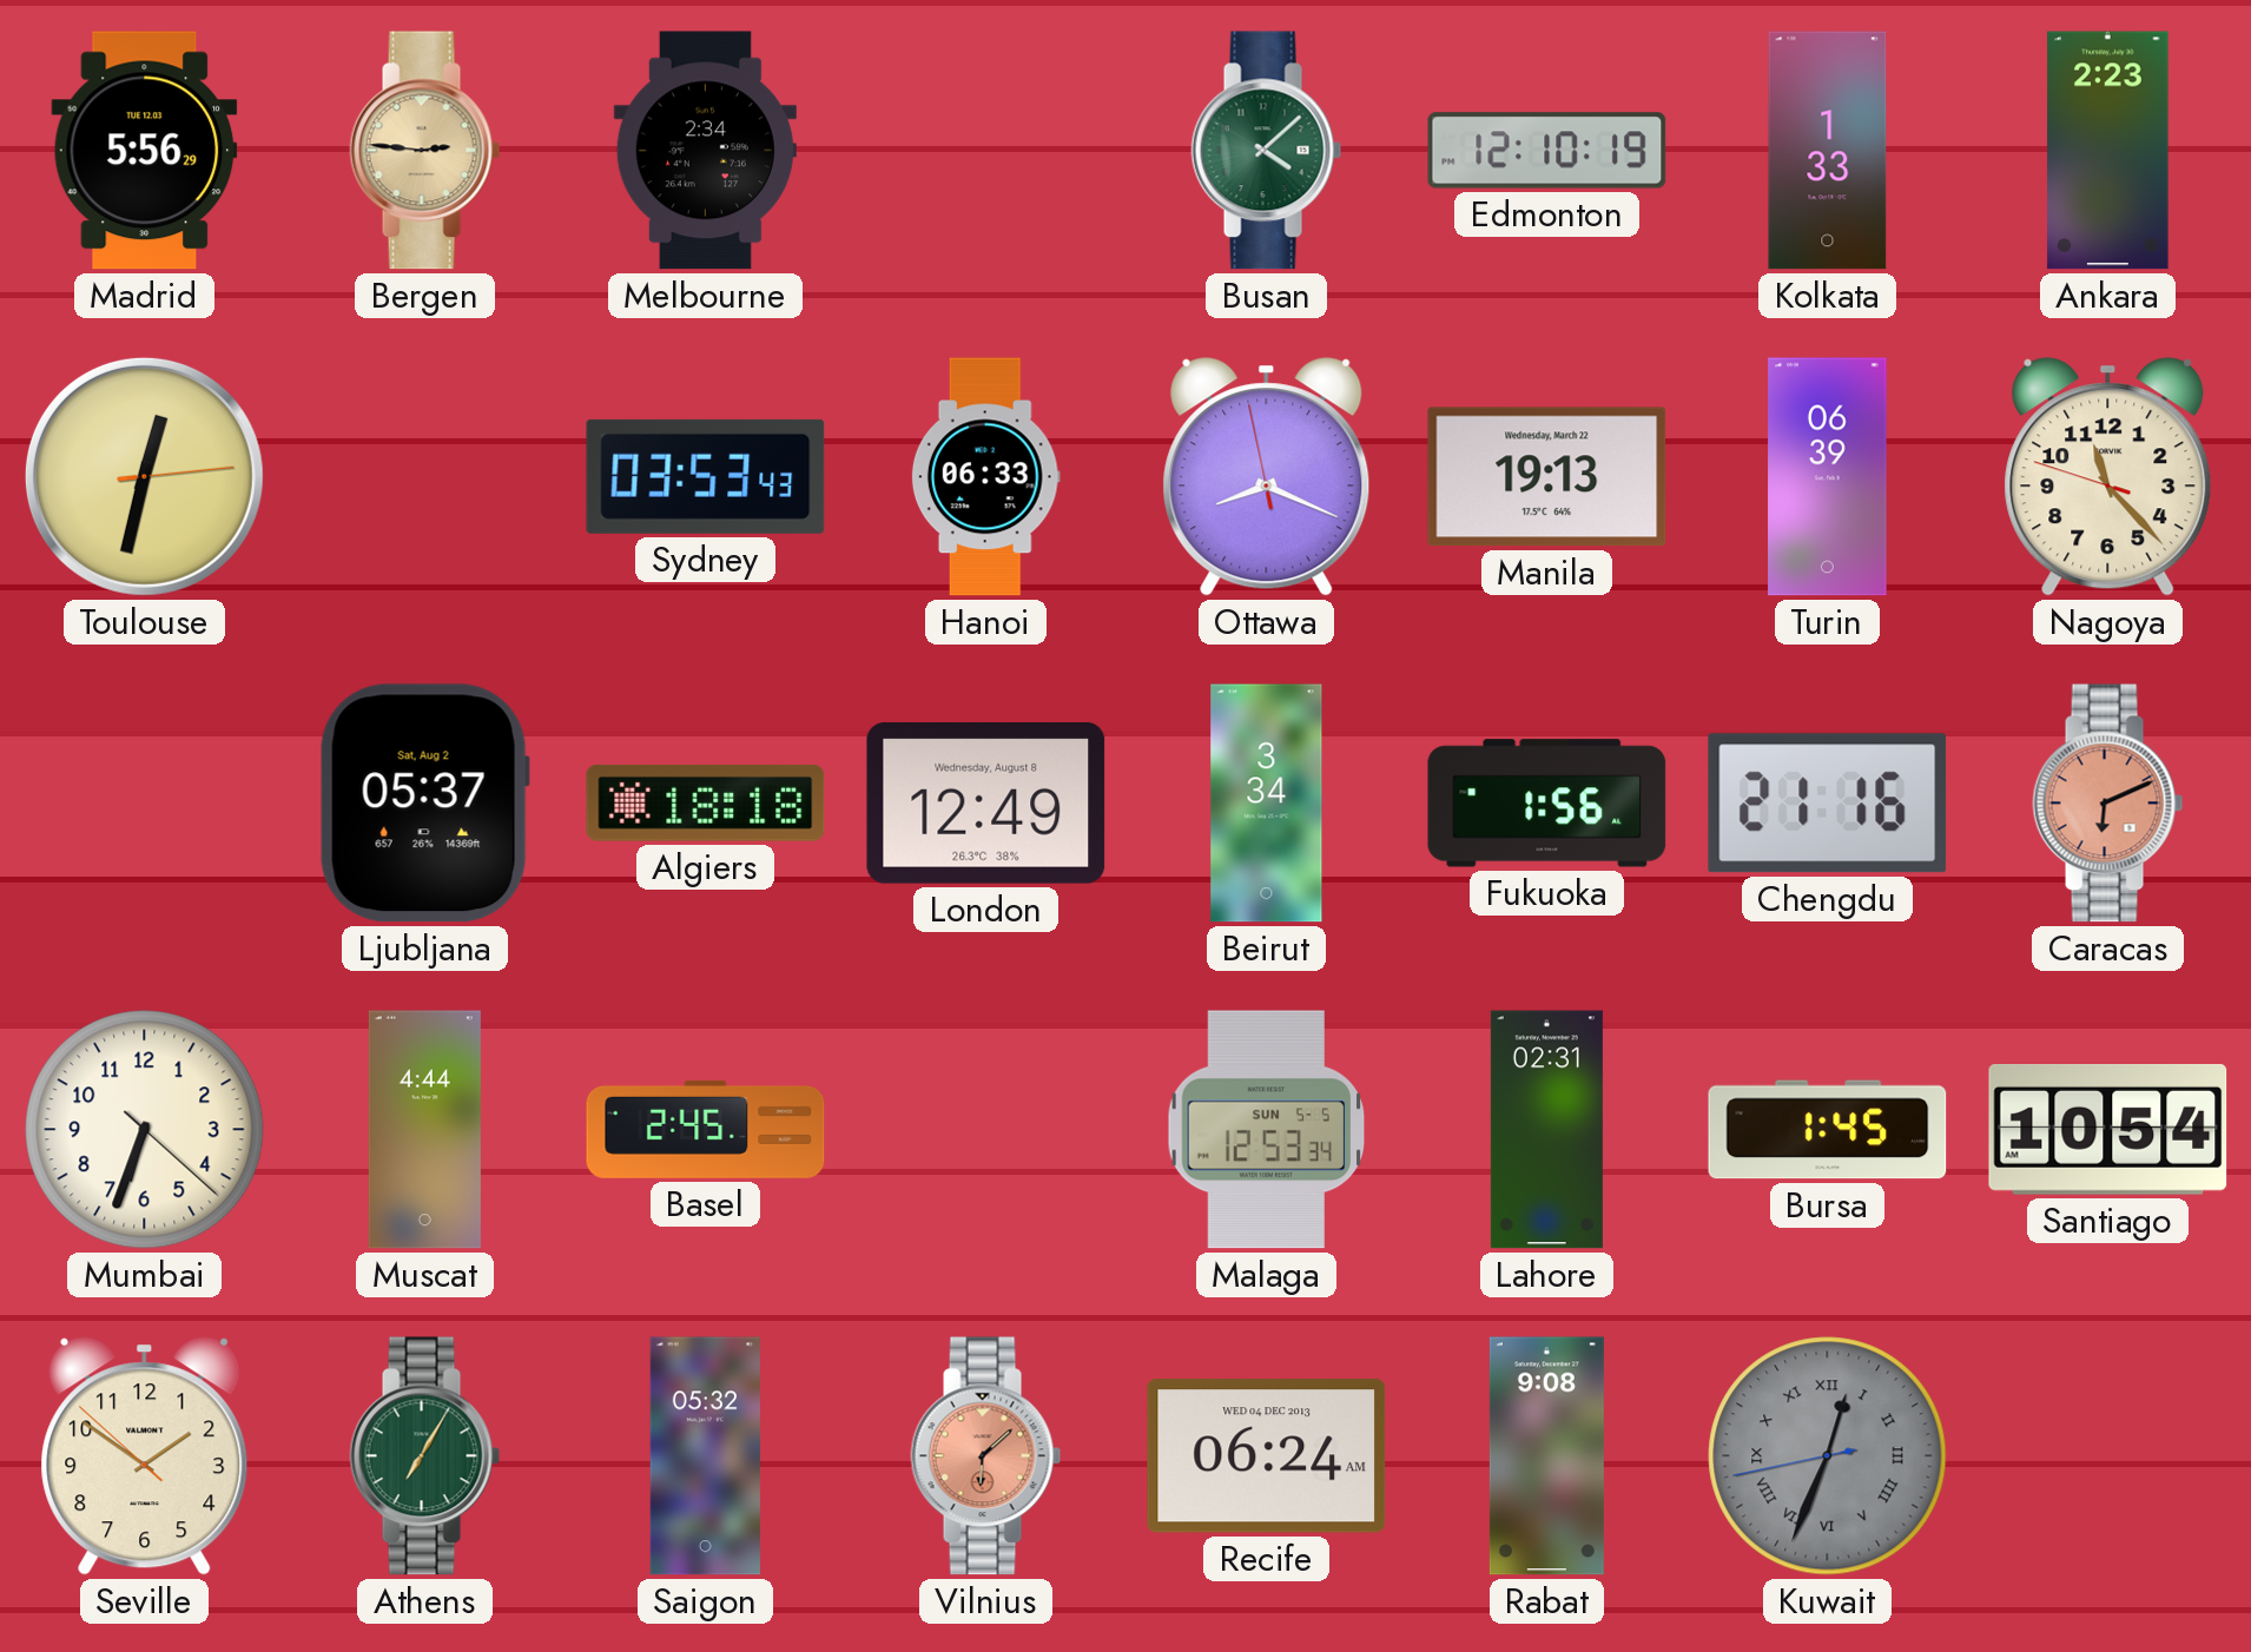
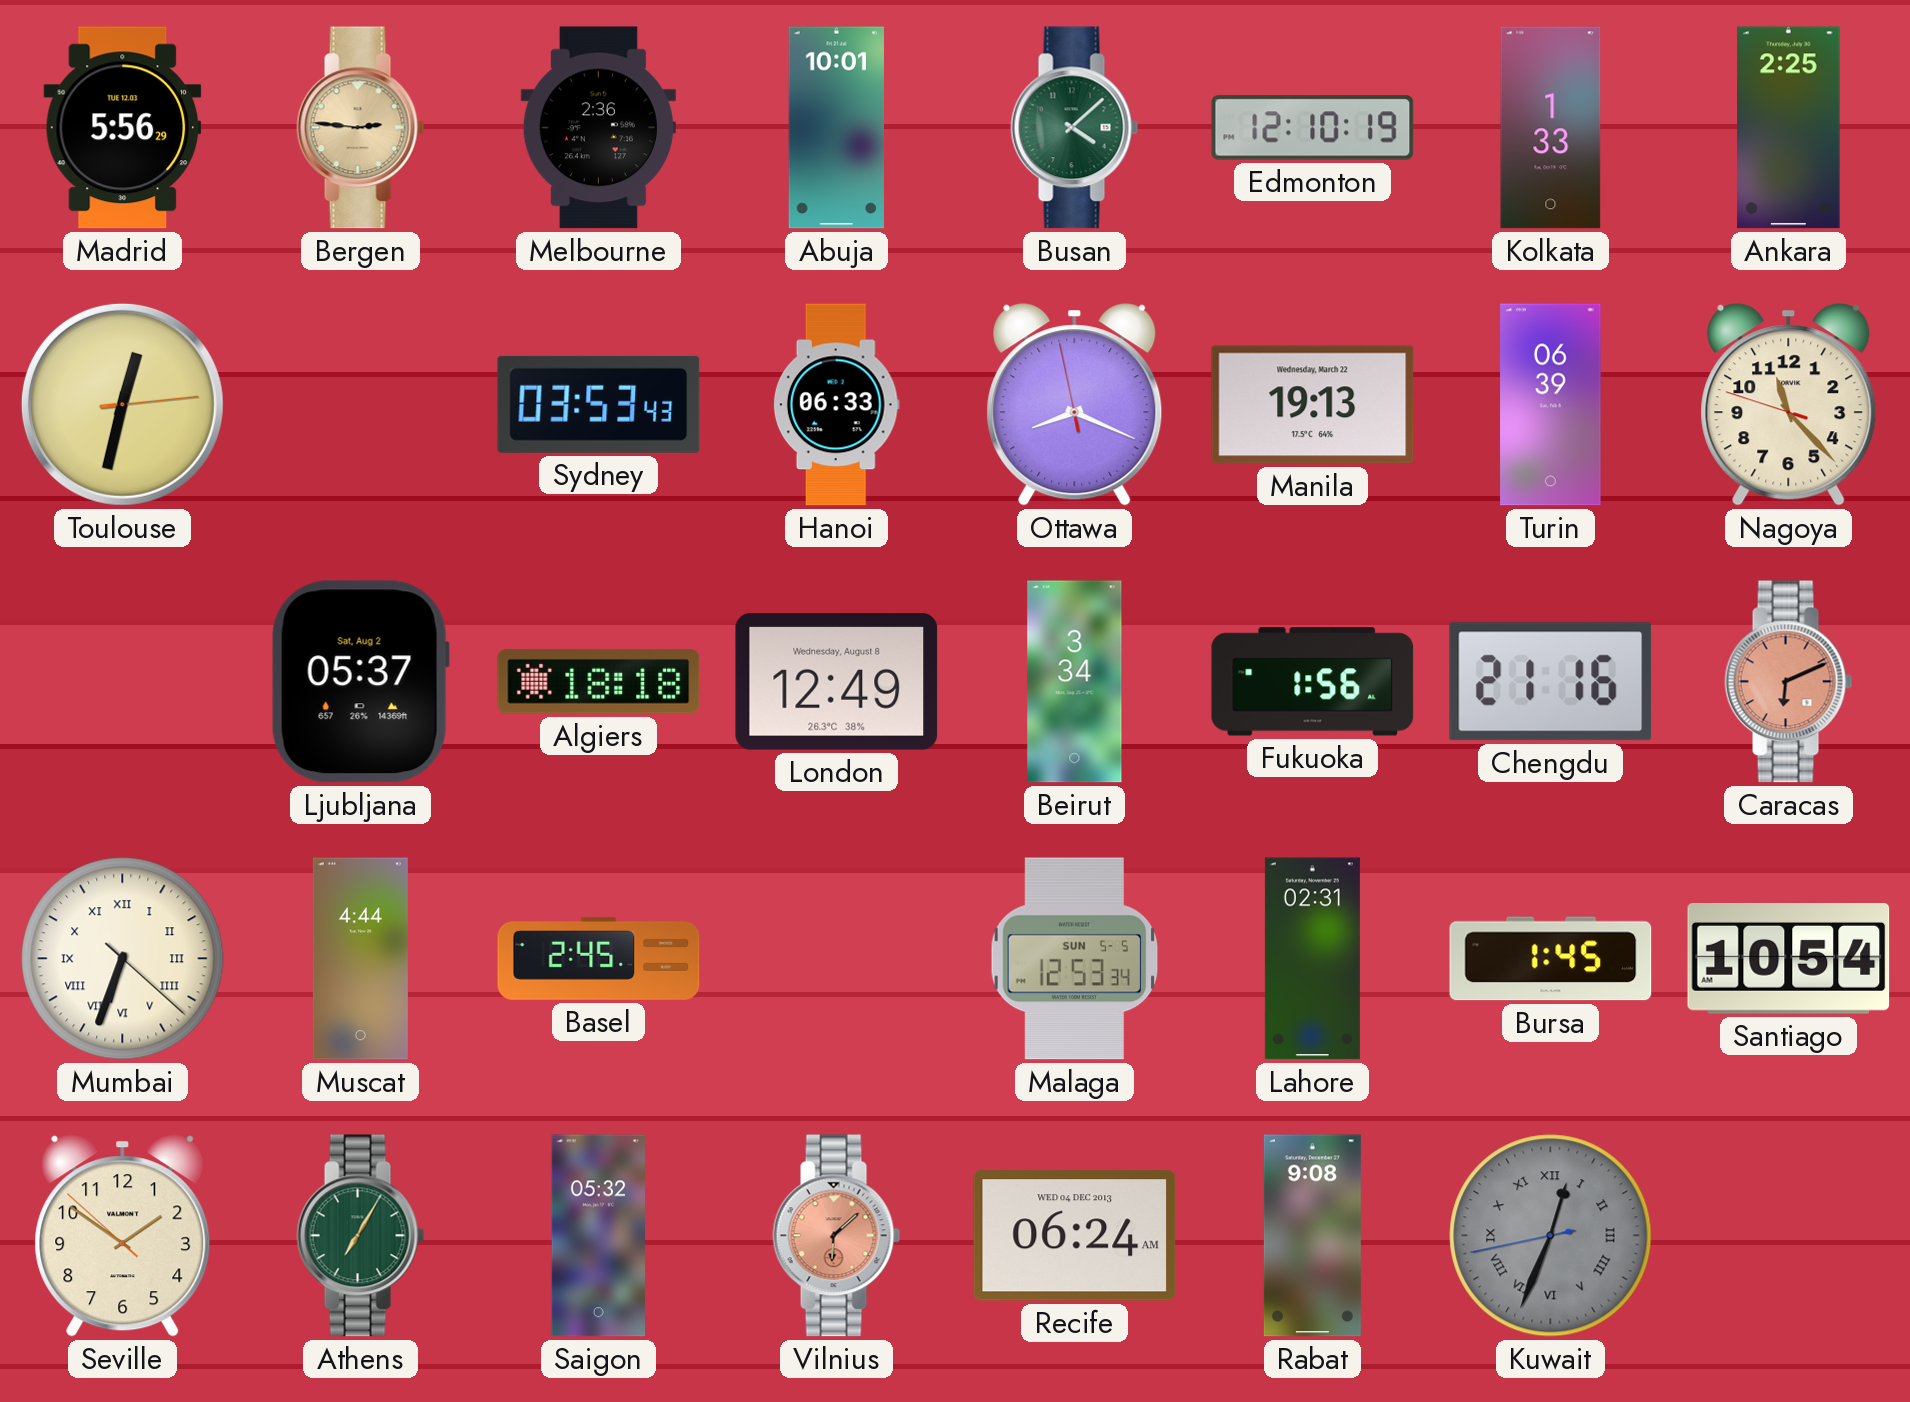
Melbourne: 2:34 -> 2:36 (598, 128)
Abuja: none -> 10:01 (836, 128)
Ankara: 2:23 -> 2:25 (1789, 128)
Mumbai numerals: Arabic -> Roman (123, 959)
